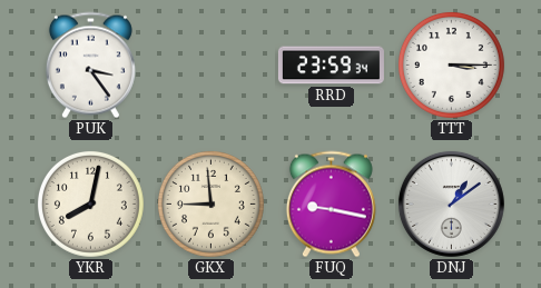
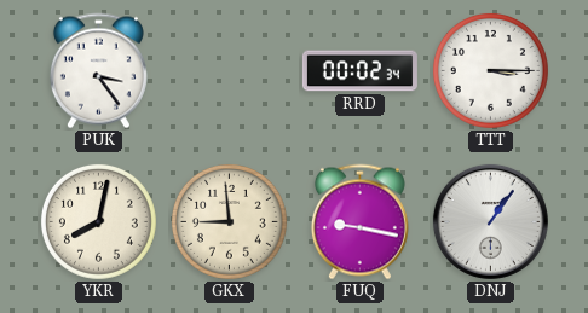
RRD: 23:59 -> 00:02 (359, 71)
DNJ: 1:09 -> 1:06 (490, 221)
